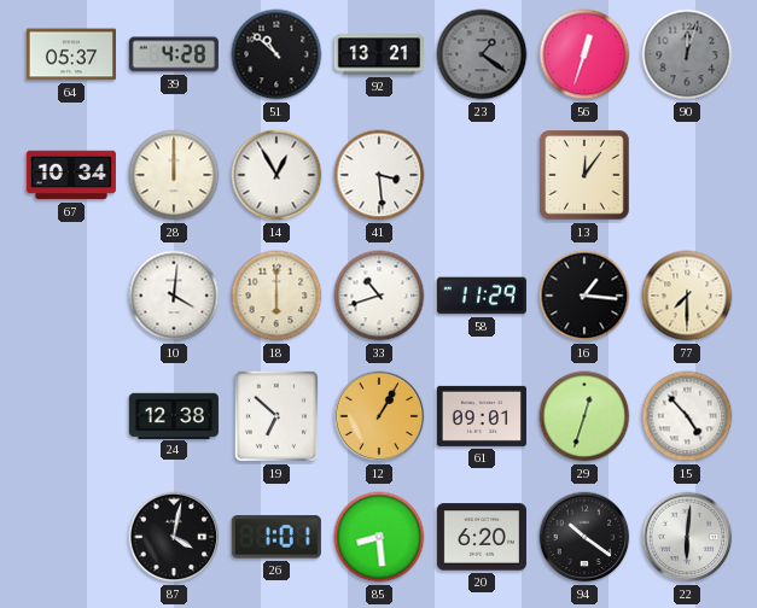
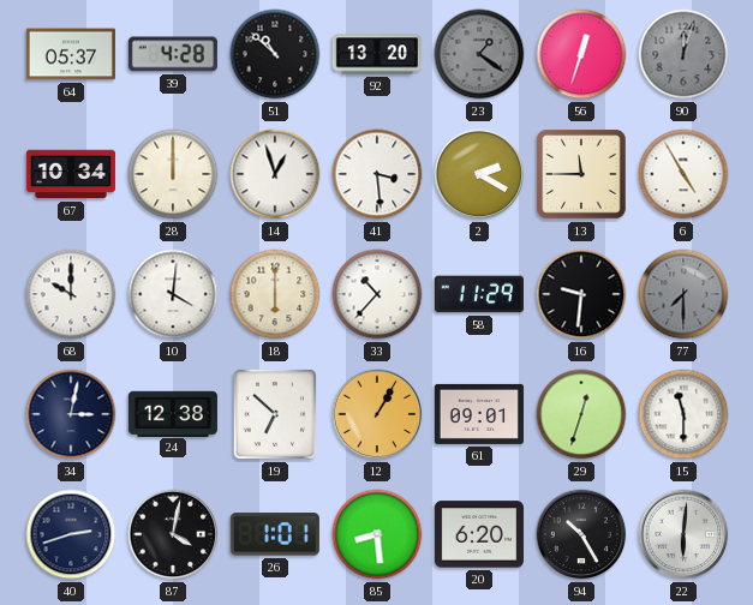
92: 13:21 -> 13:20 (377, 54)
14: 12:55 -> 12:57 (275, 174)
2: none -> 2:20 (479, 174)
13: 12:06 -> 11:45 (582, 175)
6: none -> 4:55 (683, 174)
68: none -> 10:00 (71, 294)
33: 10:42 -> 10:37 (377, 294)
16: 1:16 -> 9:31 (581, 294)
77 dial: cream -> grey (683, 294)
34: none -> 3:02 (71, 414)
15: 4:53 -> 11:30 (683, 414)
40: none -> 2:42 (71, 534)
94: 10:21 -> 10:25 (581, 534)
